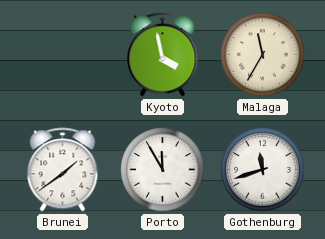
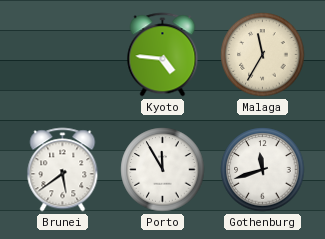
Kyoto: 3:58 -> 4:46 (163, 55)
Brunei: 1:39 -> 5:39 (63, 170)
